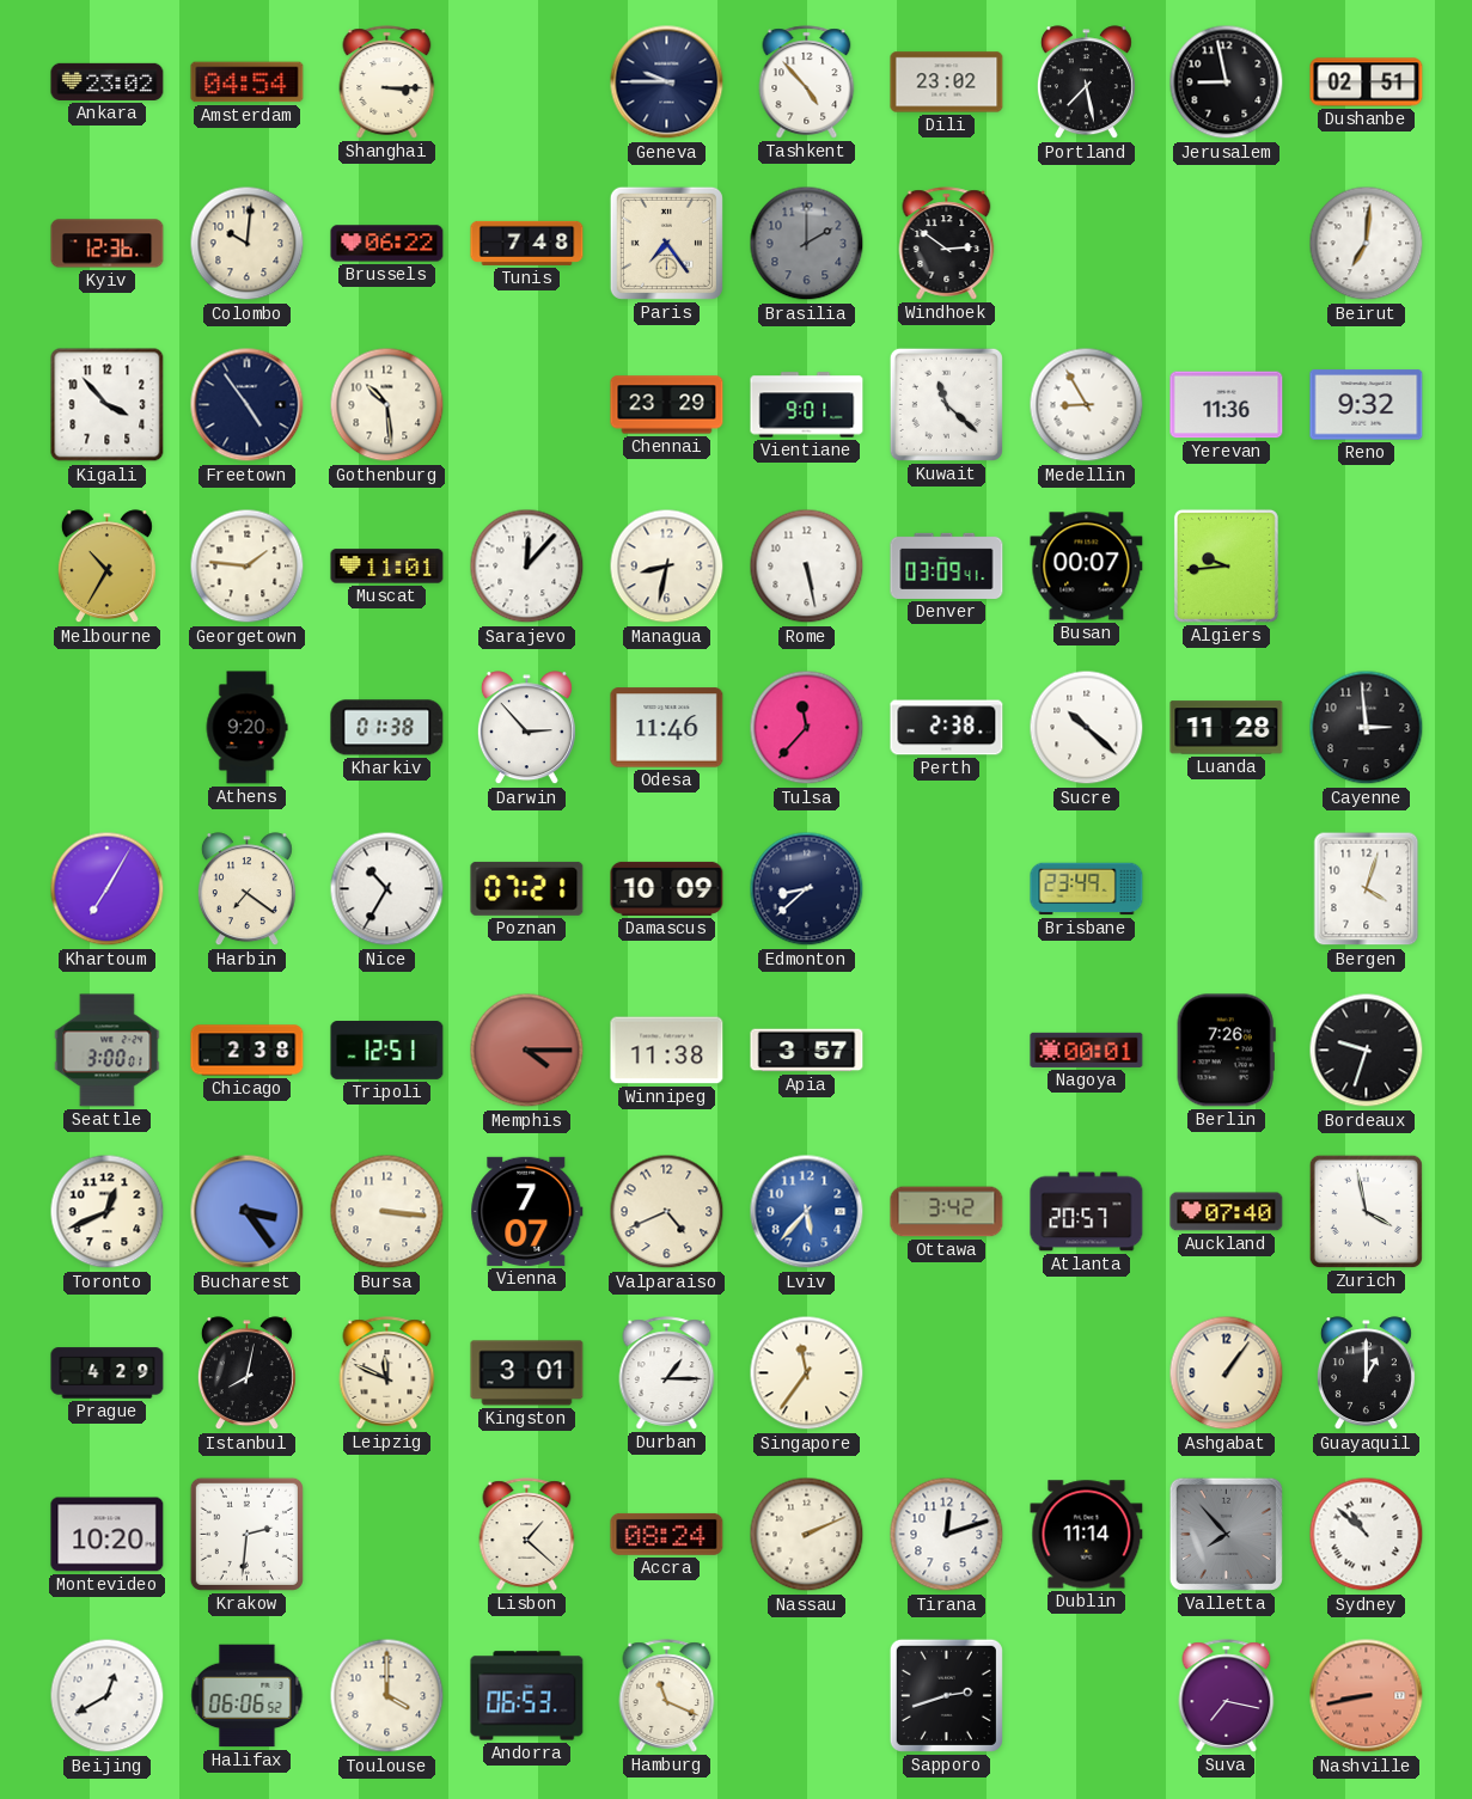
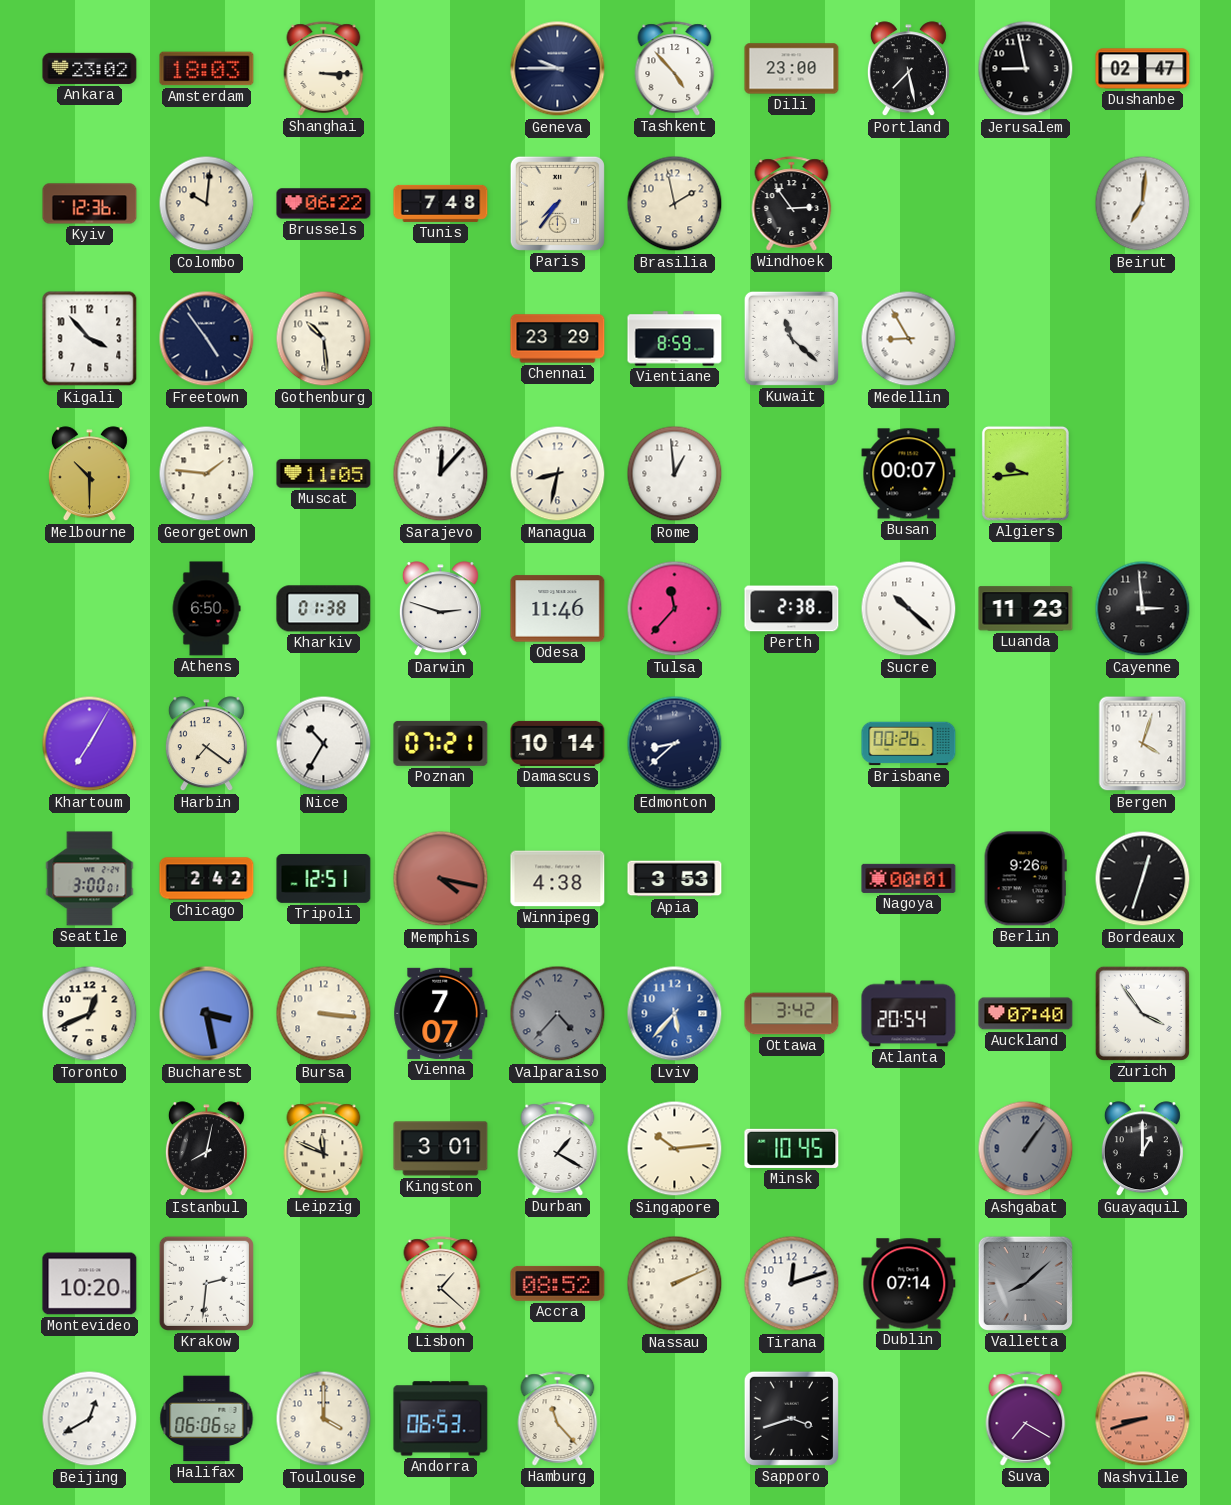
Amsterdam: 04:54 -> 18:03 (207, 69)
Dili: 23:02 -> 23:00 (792, 69)
Dushanbe: 02:51 -> 02:47 (1143, 69)
Paris: 7:24 -> 7:36 (557, 203)
Brasilia: 2:00 -> 1:58 (675, 204)
Brasilia dial: grey -> cream (675, 204)
Windhoek: 2:51 -> 2:54 (792, 204)
Vientiane: 9:01 -> 8:59 (675, 339)
Yerevan: 11:36 -> none (1227, 405)
Reno: 9:32 -> none (1367, 405)
Melbourne: 10:35 -> 10:30 (89, 474)
Muscat: 11:01 -> 11:05 (324, 474)
Rome: 5:28 -> 12:59 (675, 474)
Denver: 03:09 -> none (947, 565)
Athens: 9:20 -> 6:50 (206, 609)
Darwin: 2:53 -> 2:48 (440, 609)
Luanda: 11:28 -> 11:23 (1026, 609)
Damascus: 10:09 -> 10:14 (558, 743)
Brisbane: 23:49 -> 00:26 (909, 744)
Chicago: 2:38 -> 2:42 (207, 879)
Memphis: 4:15 -> 4:17 (441, 879)
Winnipeg: 11:38 -> 4:38 (558, 879)
Apia: 3:57 -> 3:53 (675, 879)
Berlin: 7:26 -> 9:26 (1025, 879)
Bordeaux: 9:33 -> 12:33 (1143, 879)
Bucharest: 3:24 -> 3:28 (207, 1014)
Valparaiso: 4:41 -> 4:37 (558, 1014)
Valparaiso dial: cream -> grey (558, 1014)
Atlanta: 20:57 -> 20:54 (909, 1014)
Zurich: 3:58 -> 3:54 (1142, 1013)
Prague: 4:29 -> none (108, 1373)
Durban: 1:15 -> 1:20 (558, 1149)
Singapore: 11:36 -> 10:14 (675, 1149)
Minsk: none -> 10:45 (792, 1148)
Ashgabat dial: cream -> grey (1026, 1149)
Accra: 08:24 -> 08:52 (558, 1283)
Dublin: 11:14 -> 07:14 (909, 1284)
Valletta: 7:53 -> 8:08 (1025, 1283)
Sydney: 10:52 -> none (1367, 1535)
Hamburg: 11:19 -> 11:23 (558, 1419)
Sapporo: 2:42 -> 3:42 (791, 1418)
Suva: 7:17 -> 7:20 (1026, 1419)
Nashville: 8:43 -> 8:42 (1143, 1419)
